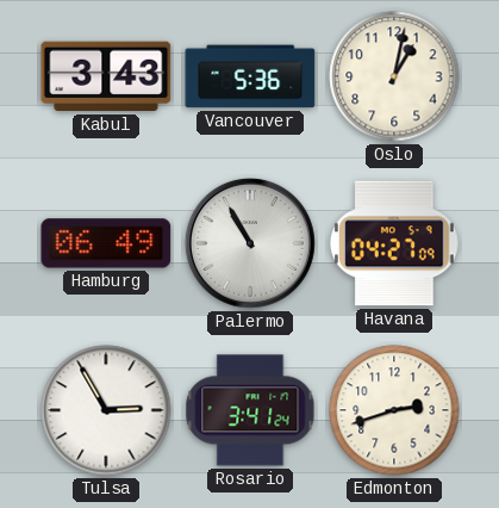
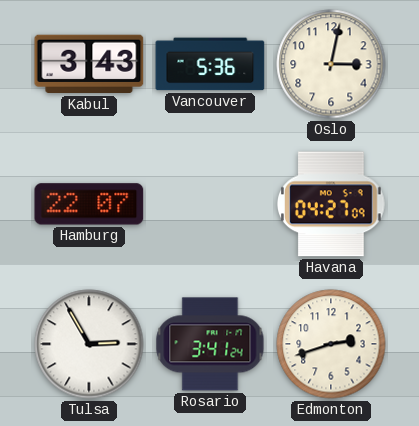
Oslo: 1:02 -> 3:02 (331, 64)
Hamburg: 06:49 -> 22:07 (89, 204)
Palermo: 10:55 -> none (250, 243)
